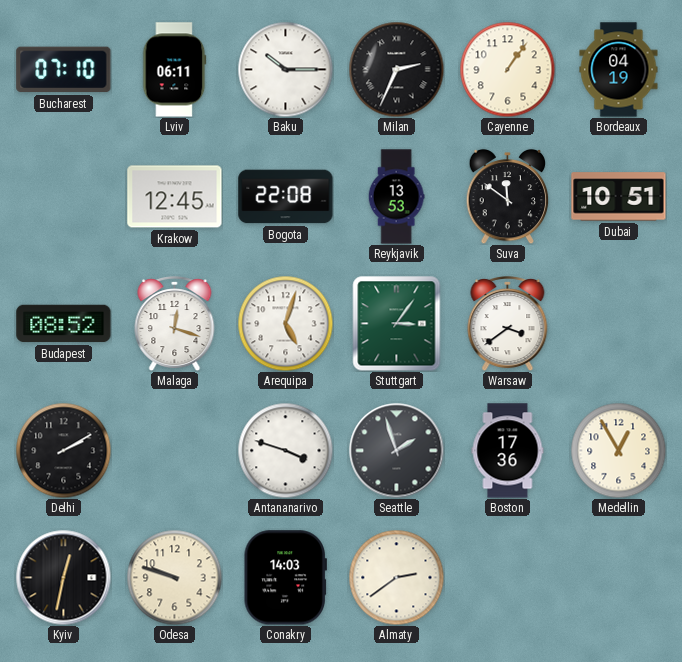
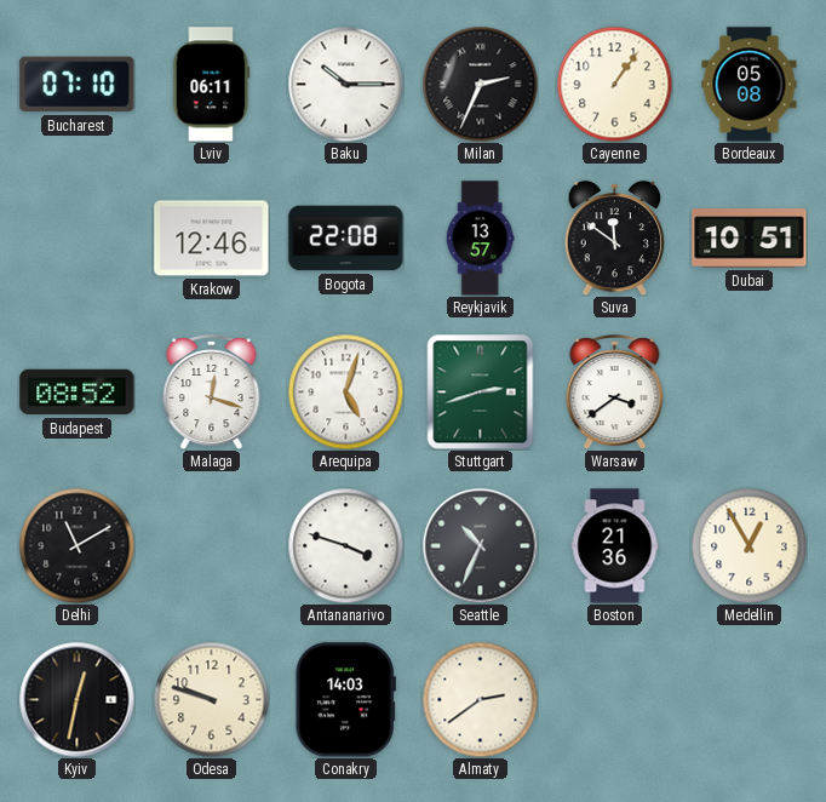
Bordeaux: 04:19 -> 05:08 (750, 85)
Krakow: 12:45 -> 12:46 (212, 239)
Reykjavik: 13:53 -> 13:57 (480, 239)
Stuttgart: 3:06 -> 2:42 (481, 391)
Delhi: 2:10 -> 11:10 (76, 545)
Seattle: 1:57 -> 10:34 (480, 545)
Boston: 17:36 -> 21:36 (615, 546)
